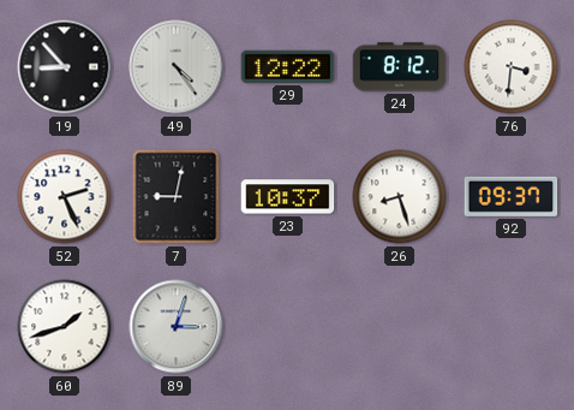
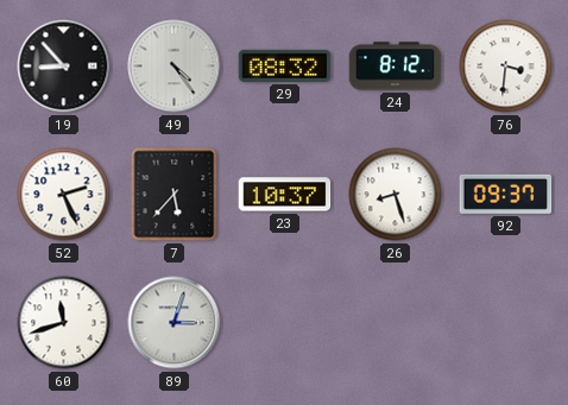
29: 12:22 -> 08:32 (285, 65)
7: 9:02 -> 5:37 (175, 195)
60: 1:42 -> 11:42 (64, 323)
